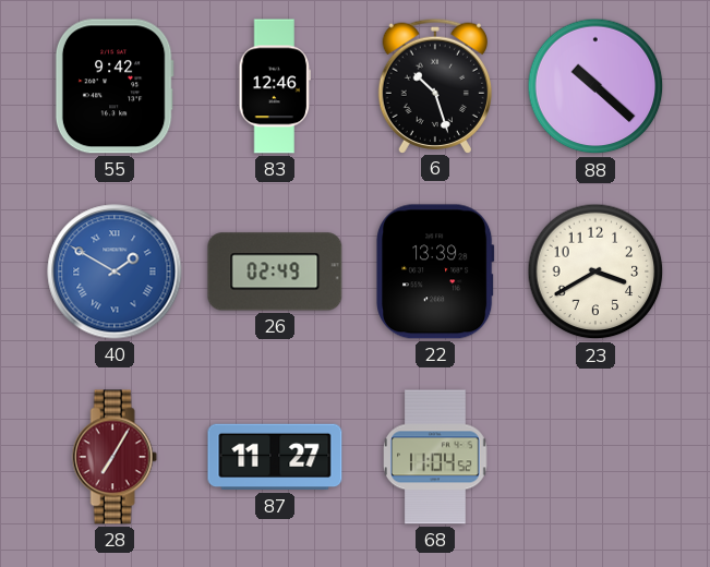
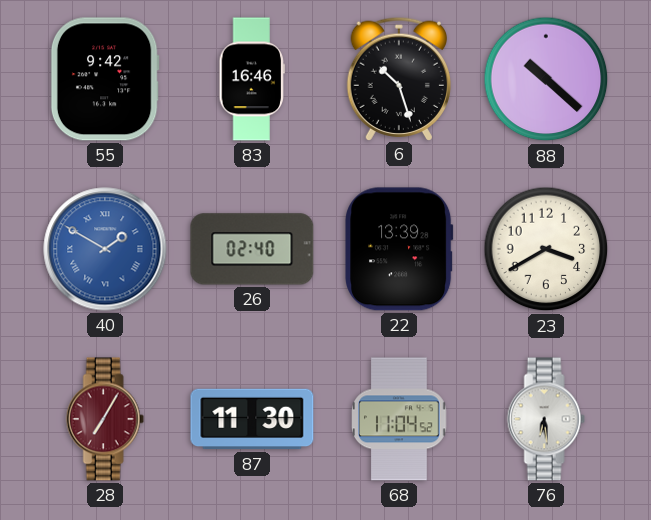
83: 12:46 -> 16:46 (251, 79)
26: 02:49 -> 02:40 (252, 249)
87: 11:27 -> 11:30 (252, 419)
76: none -> 6:29 (546, 419)
